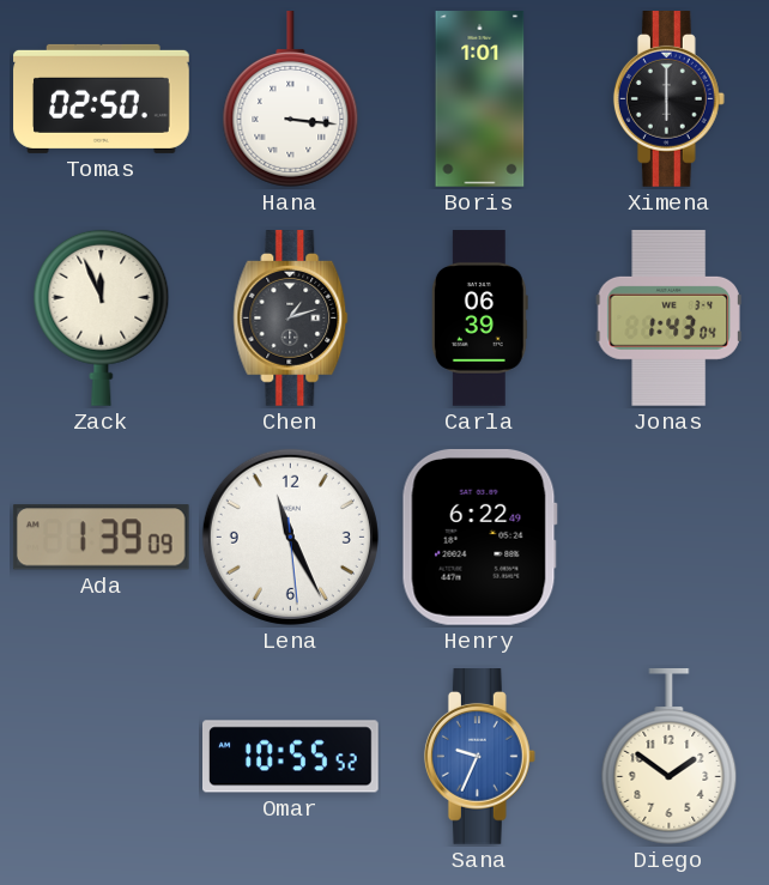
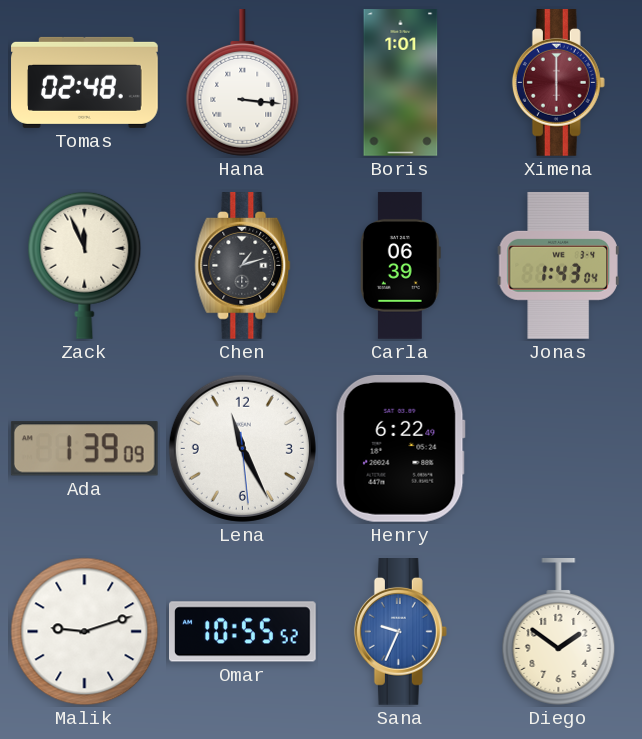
Tomas: 02:50 -> 02:48 (85, 82)
Ximena dial: black -> burgundy (558, 83)
Malik: none -> 9:12 (85, 632)
